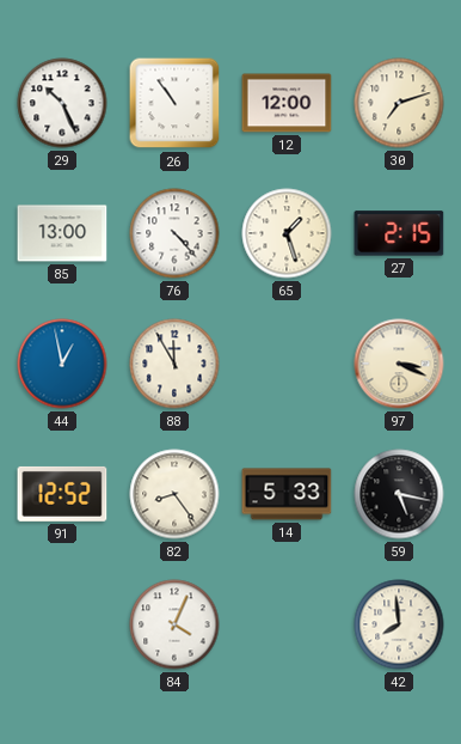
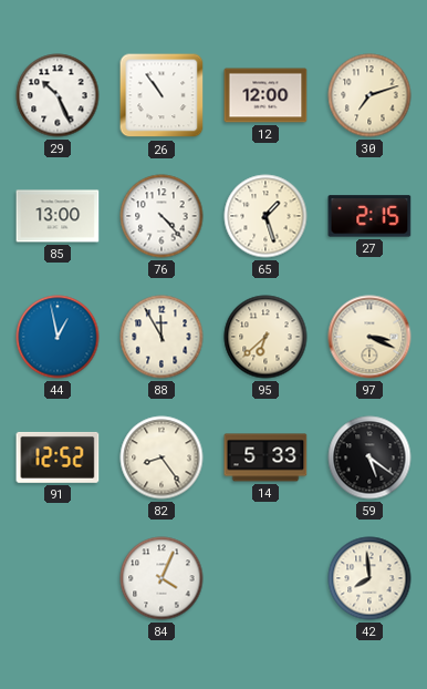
95: none -> 6:38 (265, 337)
59: 5:17 -> 5:21 (369, 457)
